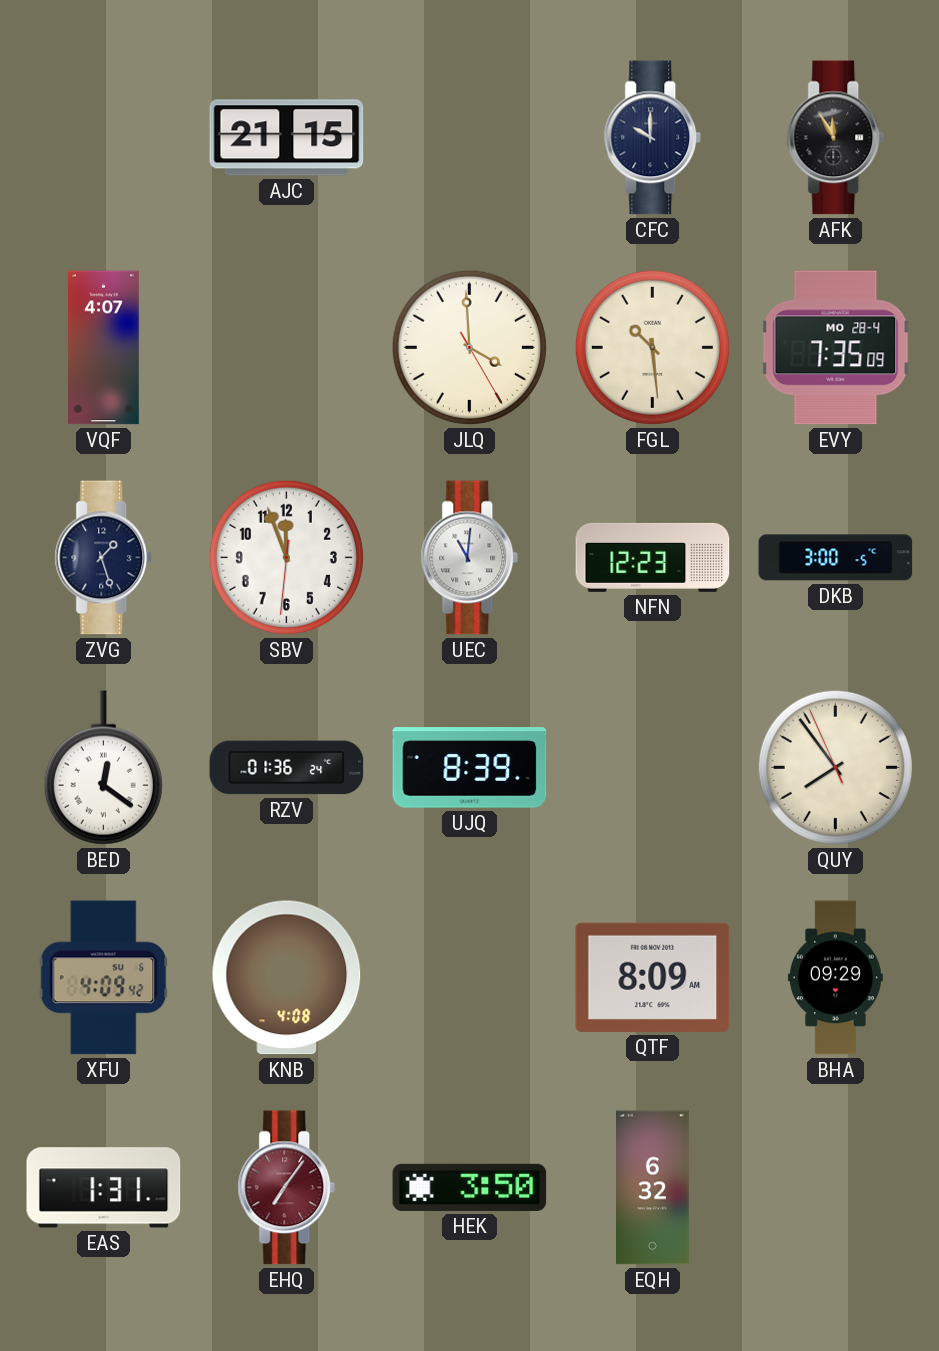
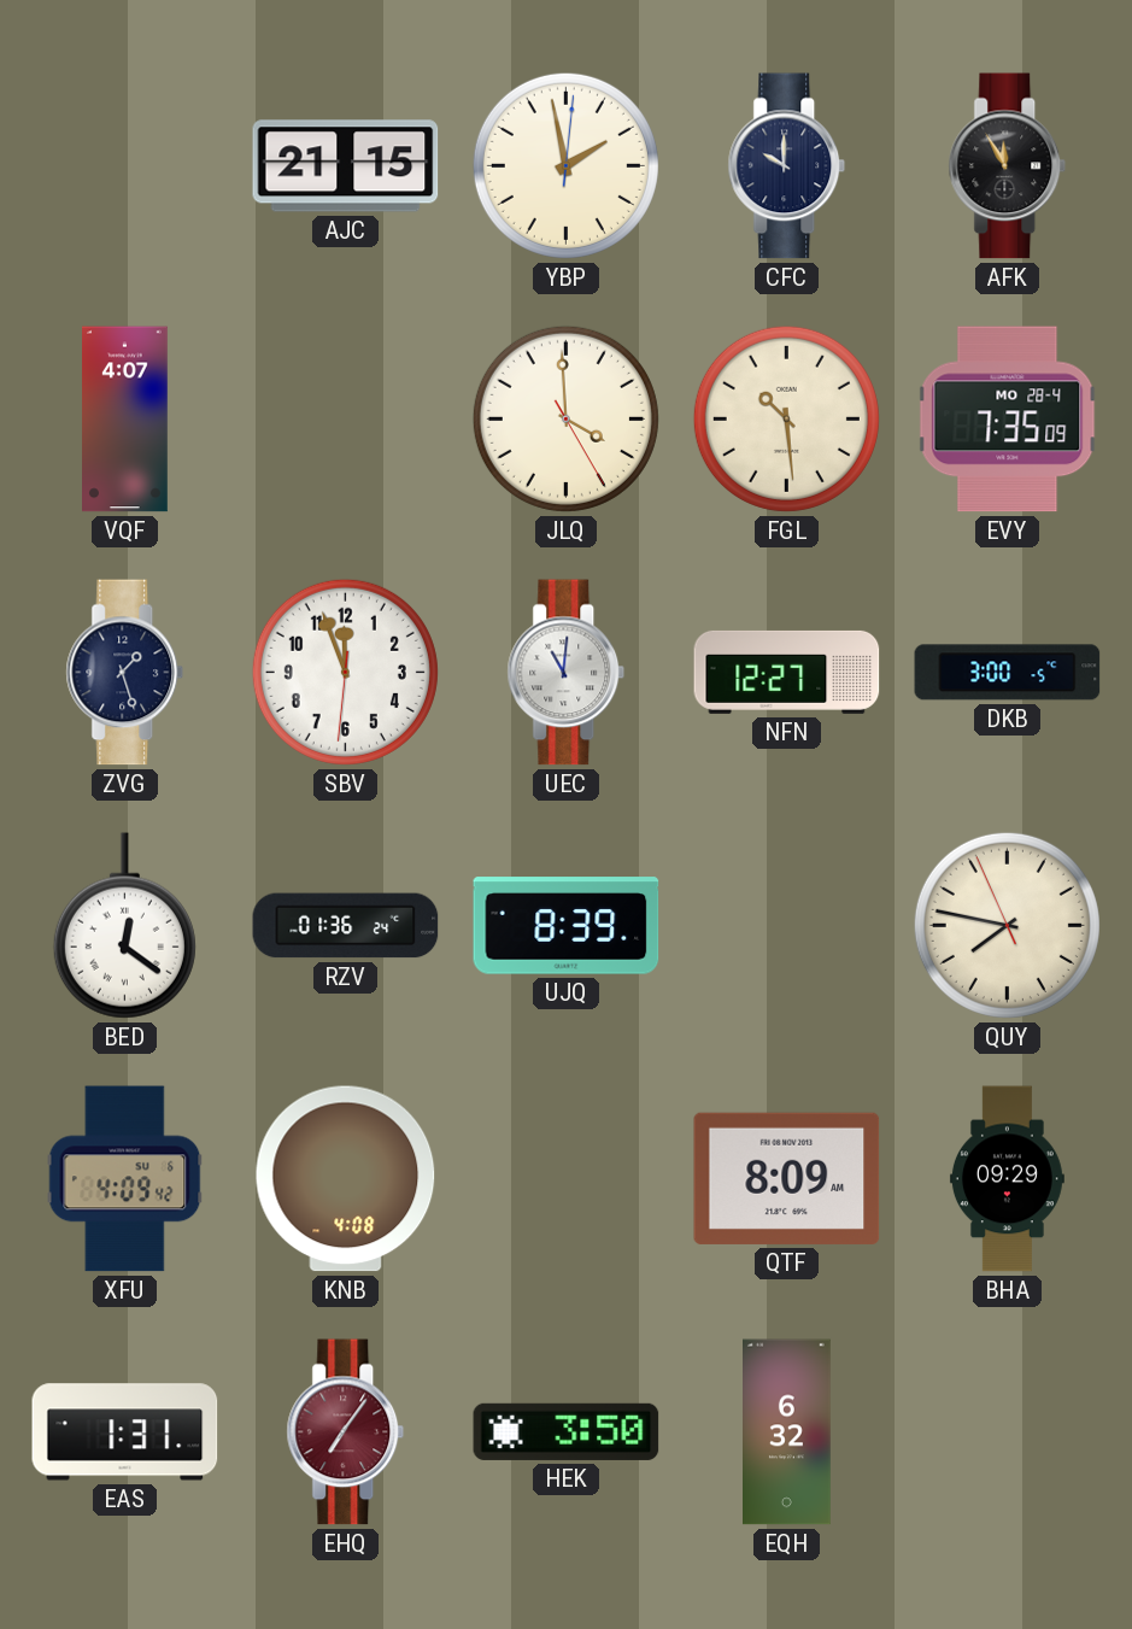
YBP: none -> 1:58 (565, 165)
NFN: 12:23 -> 12:27 (787, 672)
QUY: 7:53 -> 7:46 (1007, 925)
